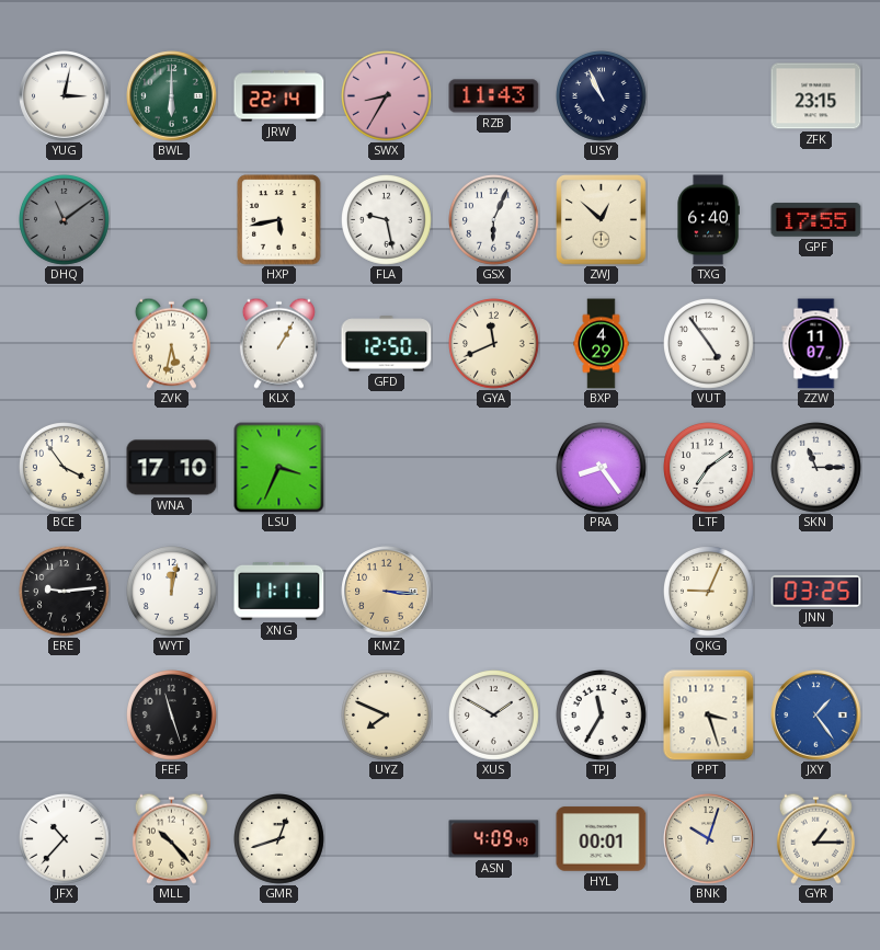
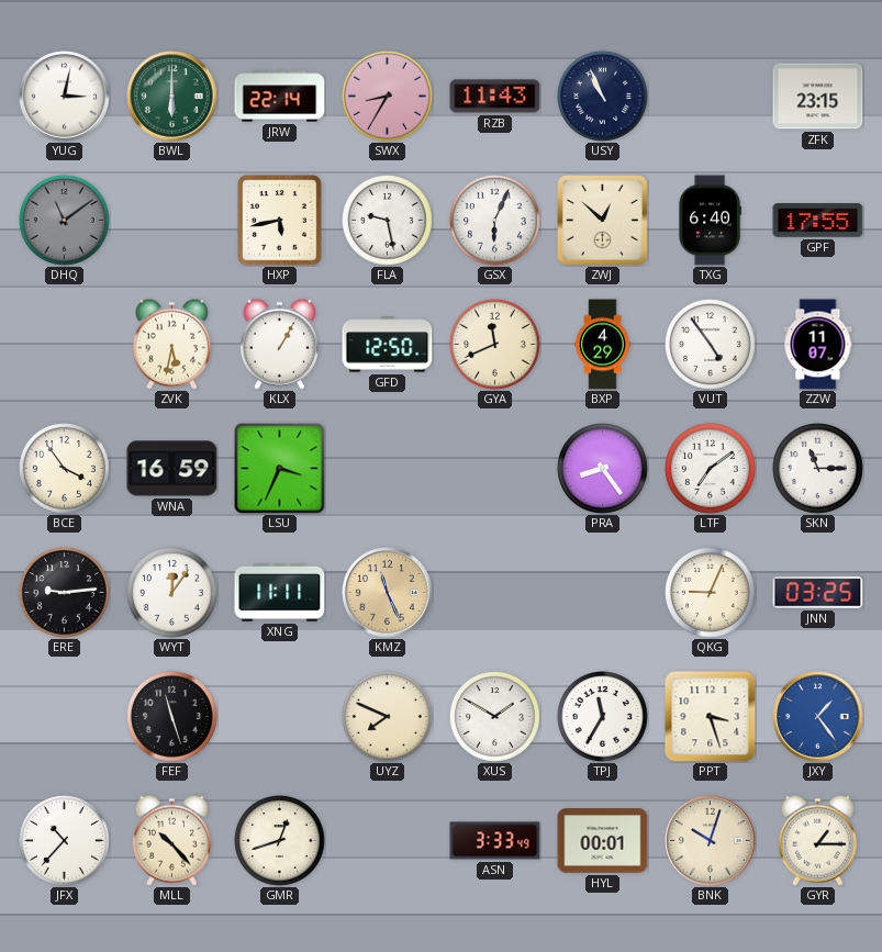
WNA: 17:10 -> 16:59 (172, 469)
WYT: 12:02 -> 12:06 (172, 593)
KMZ: 3:16 -> 11:26 (388, 593)
ASN: 4:09 -> 3:33 (495, 841)
